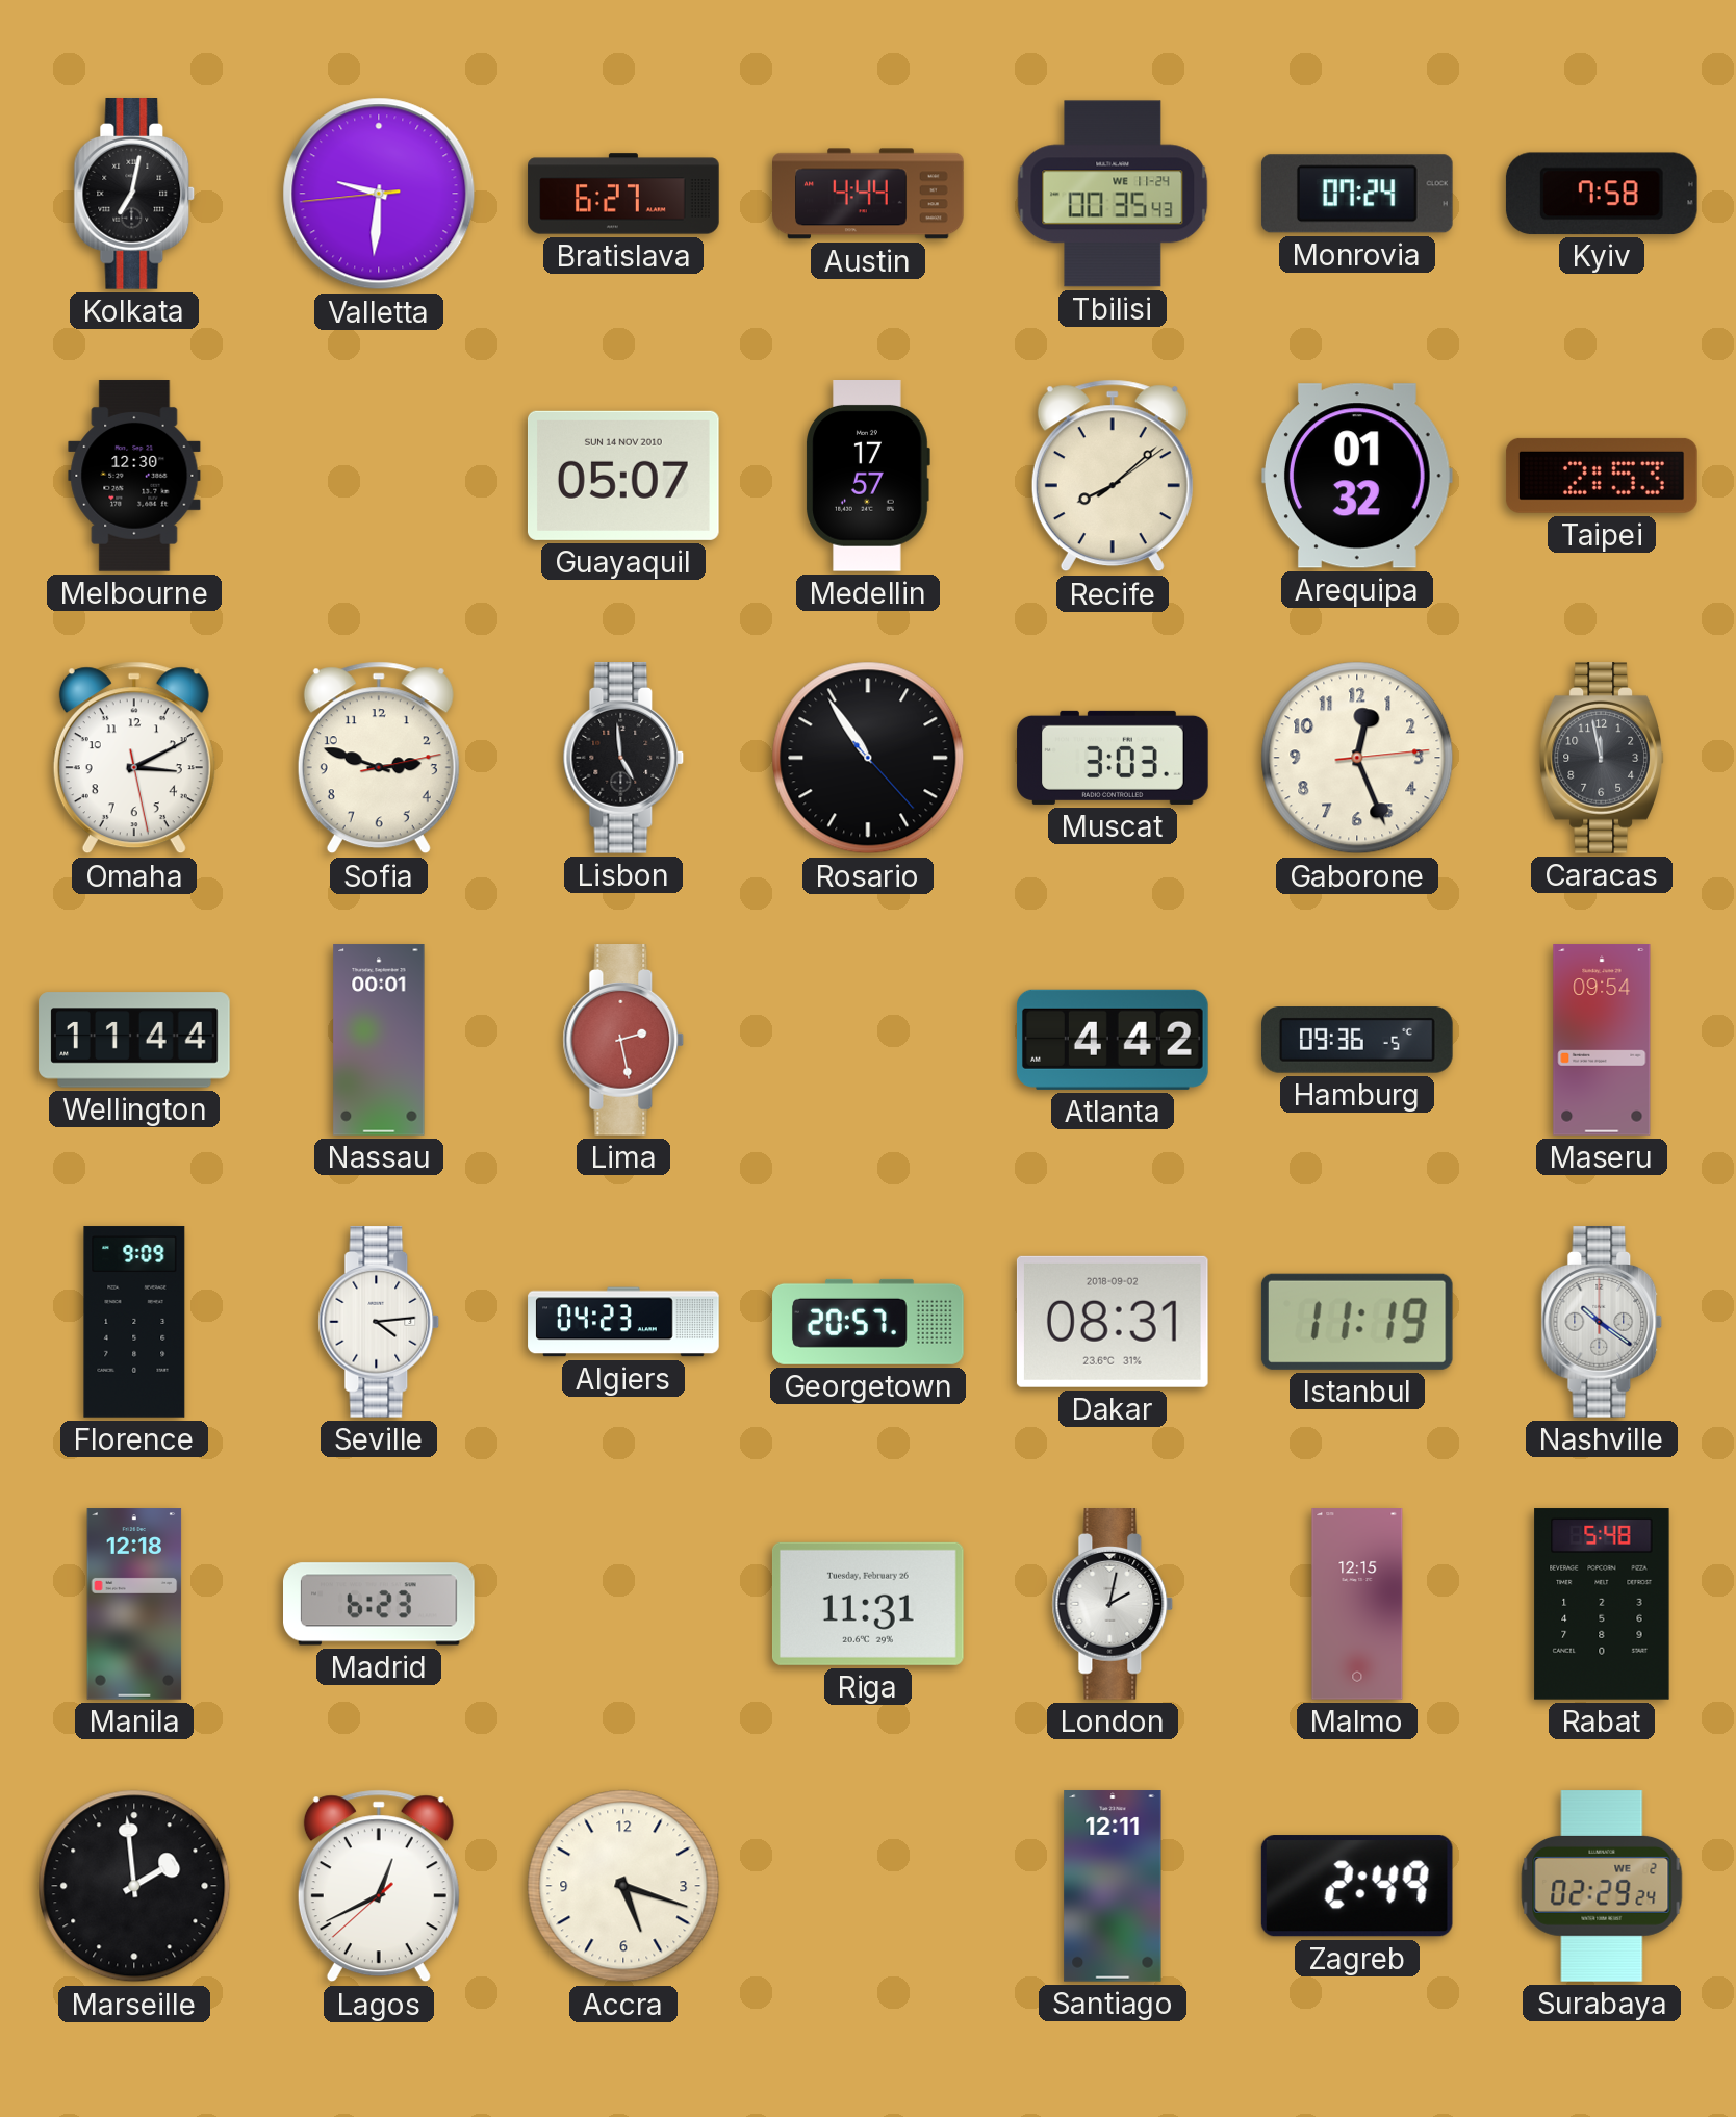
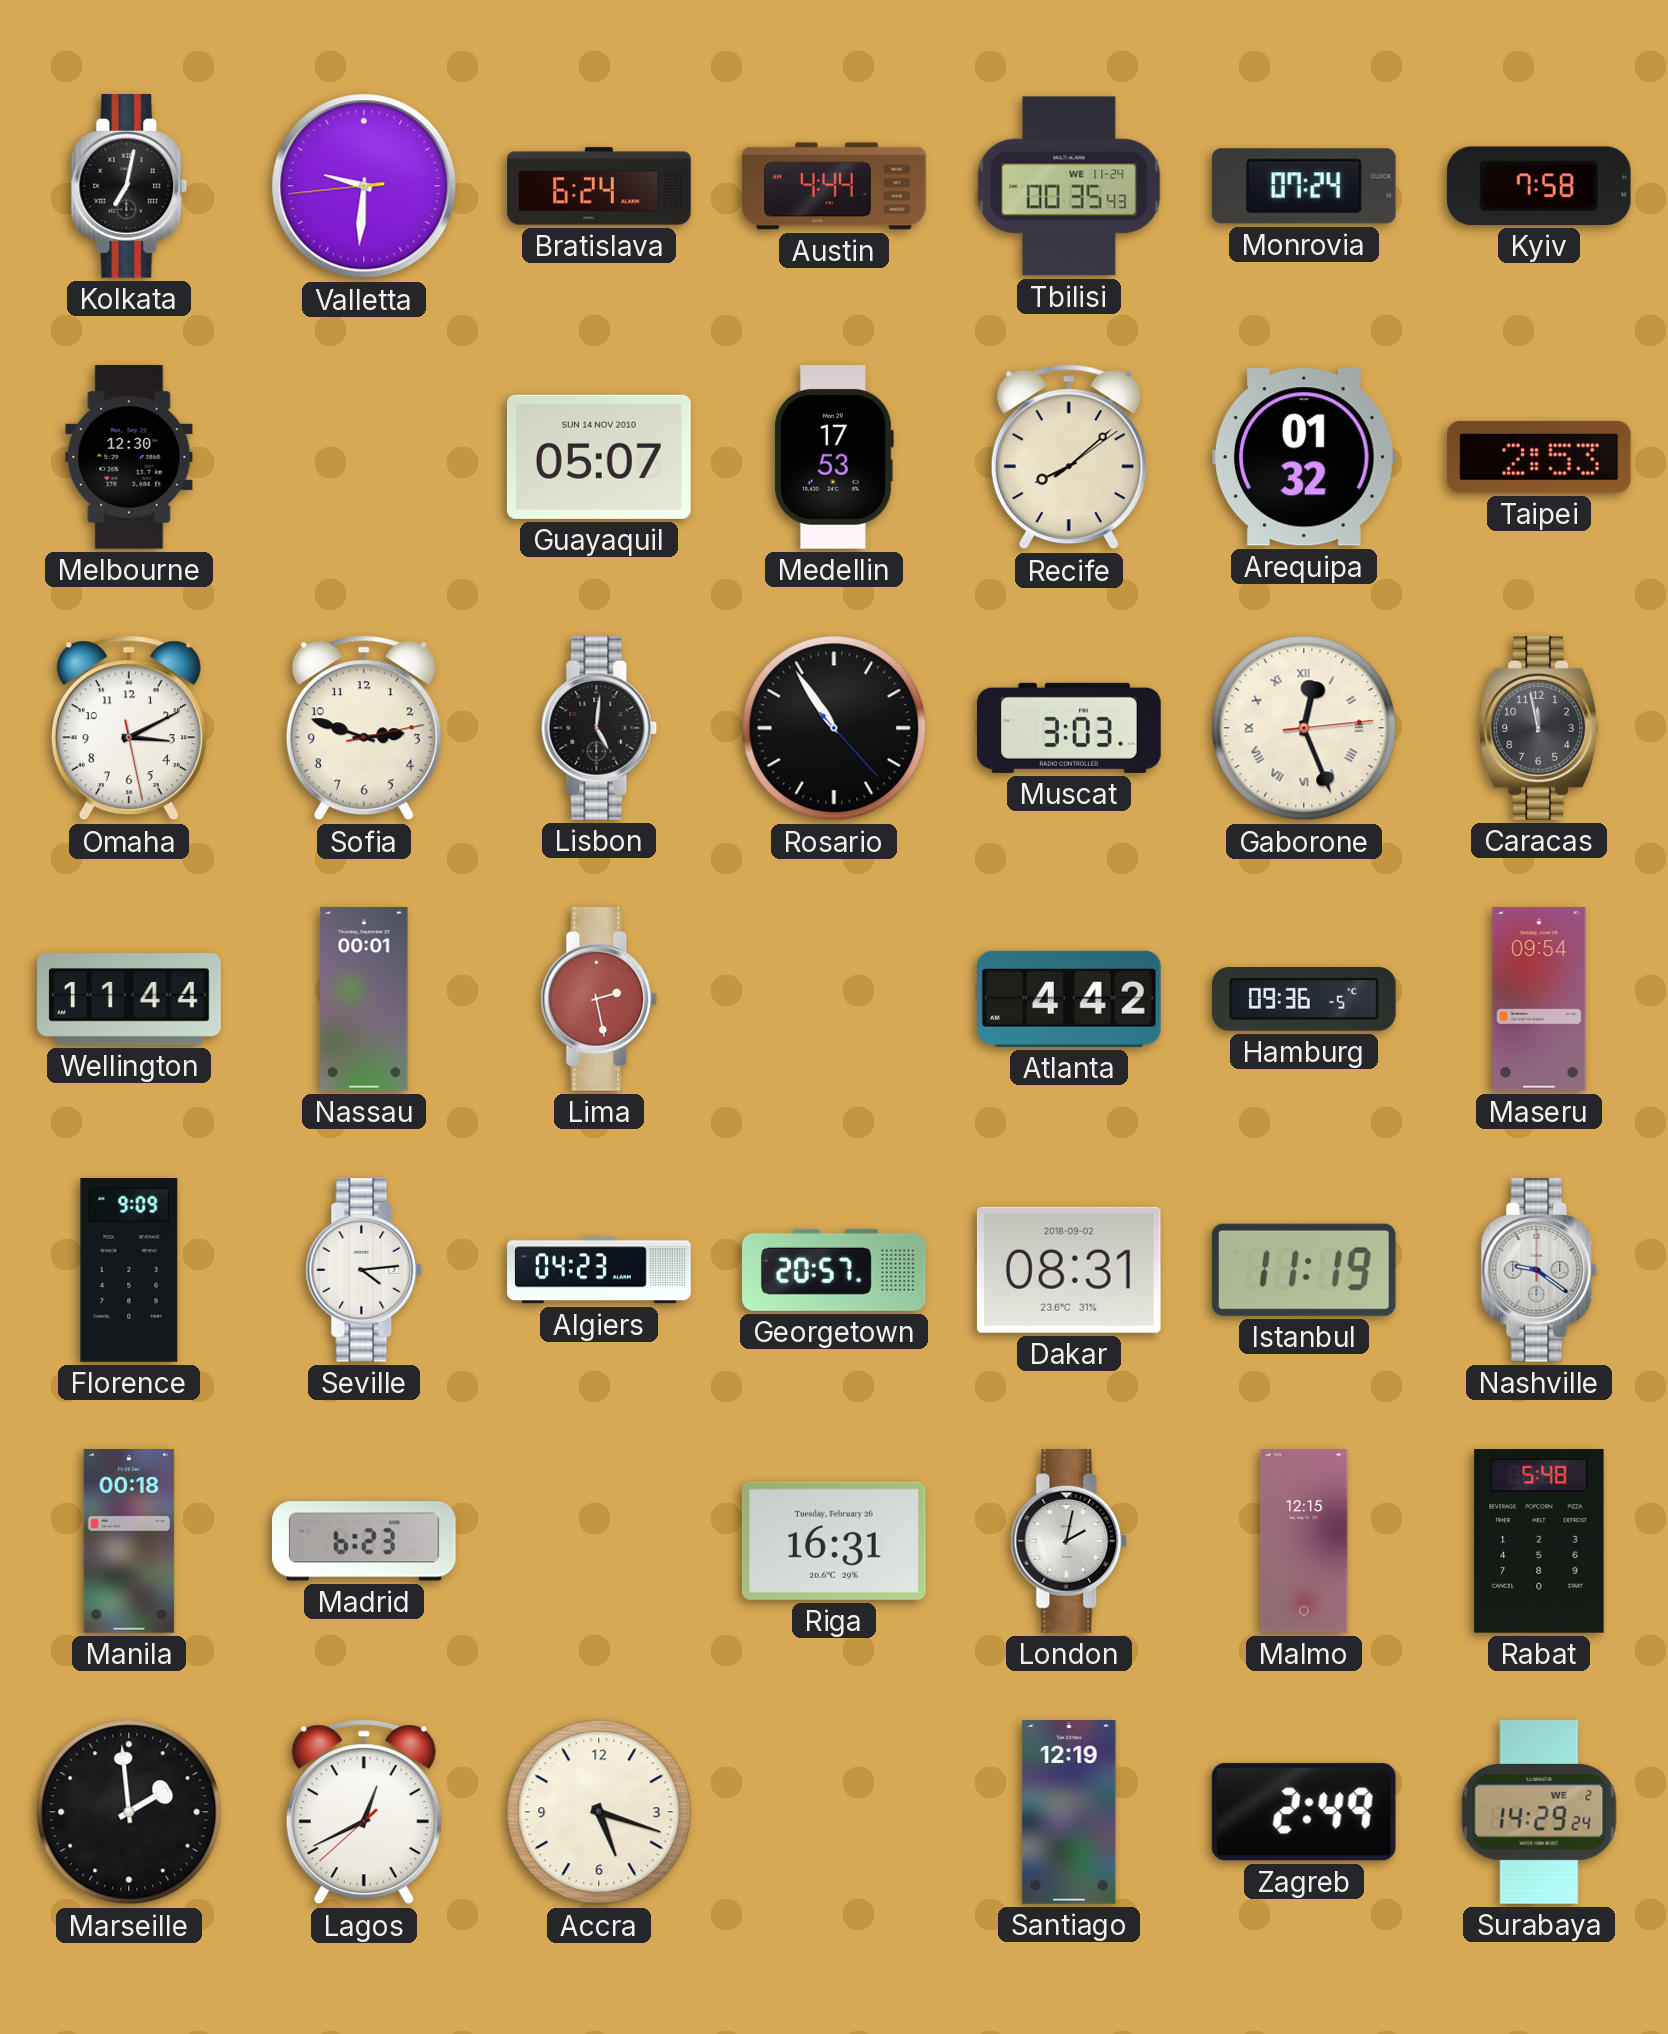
Bratislava: 6:27 -> 6:24 (599, 186)
Medellin: 17:57 -> 17:53 (834, 458)
Lisbon: 4:59 -> 5:01 (599, 729)
Gaborone numerals: Arabic -> Roman (1304, 728)
Nashville: 10:21 -> 9:21 (1539, 1271)
Manila: 12:18 -> 00:18 (129, 1541)
Riga: 11:31 -> 16:31 (834, 1541)
Santiago: 12:11 -> 12:19 (1069, 1812)
Surabaya: 02:29 -> 14:29 (1539, 1812)
